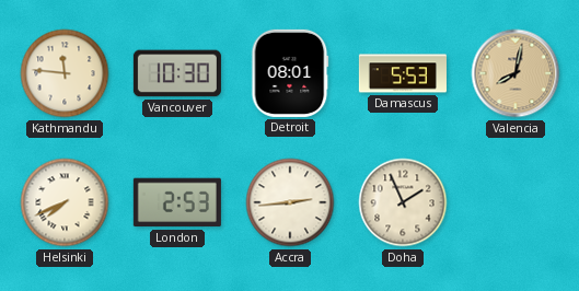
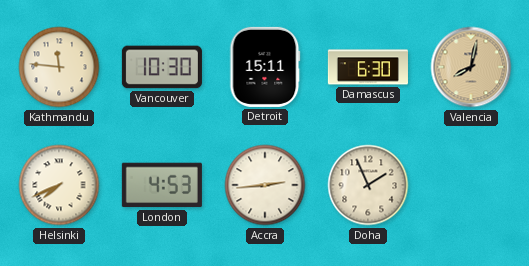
Detroit: 08:01 -> 15:11 (265, 67)
Damascus: 5:53 -> 6:30 (368, 67)
London: 2:53 -> 4:53 (162, 185)
